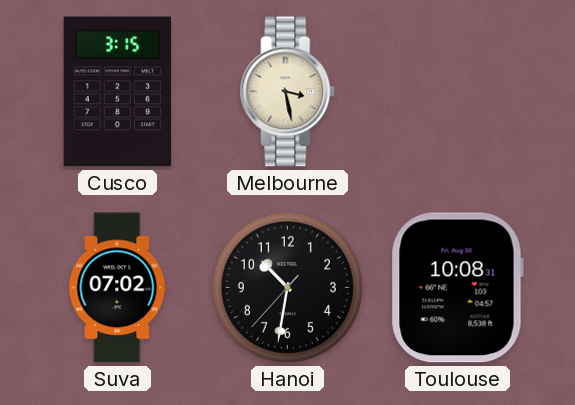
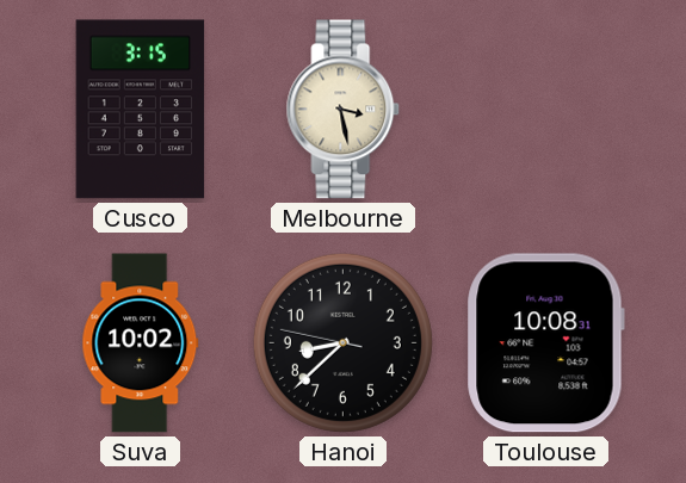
Suva: 07:02 -> 10:02 (141, 343)
Hanoi: 10:31 -> 8:37 (342, 342)
